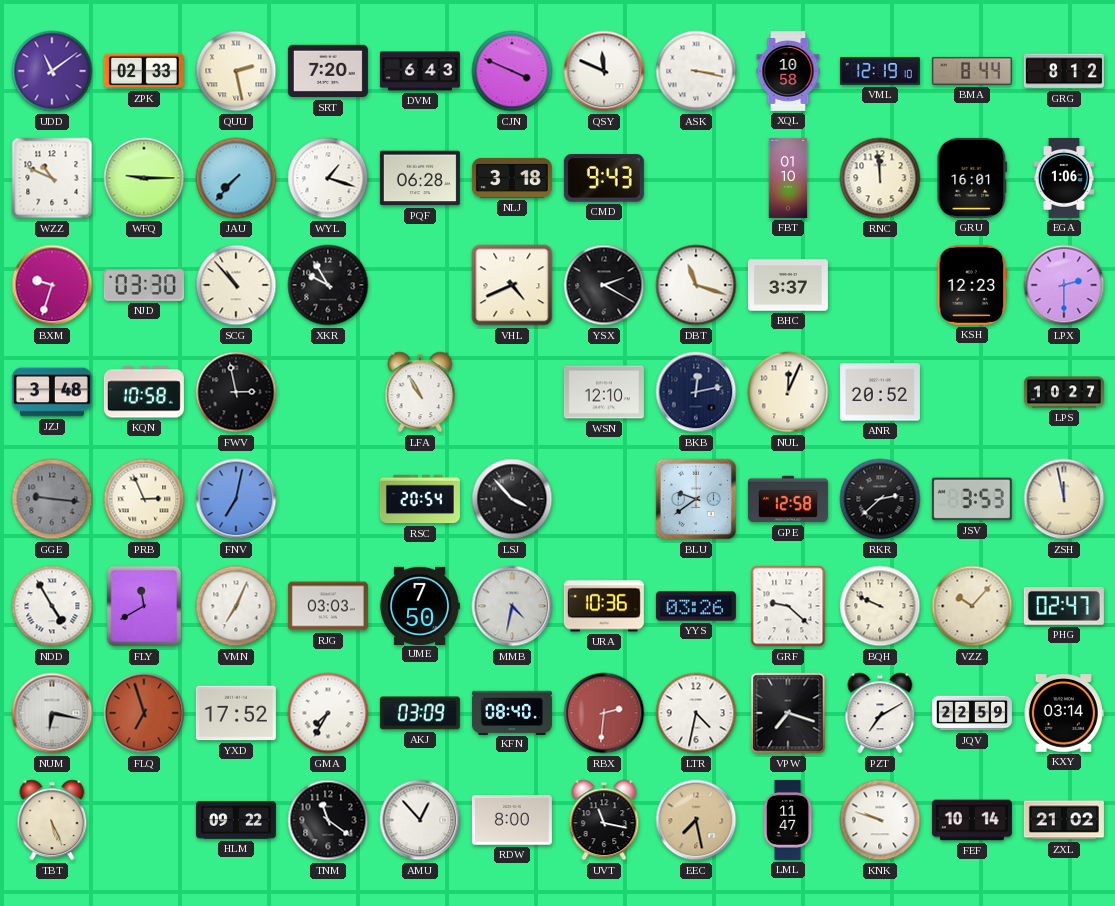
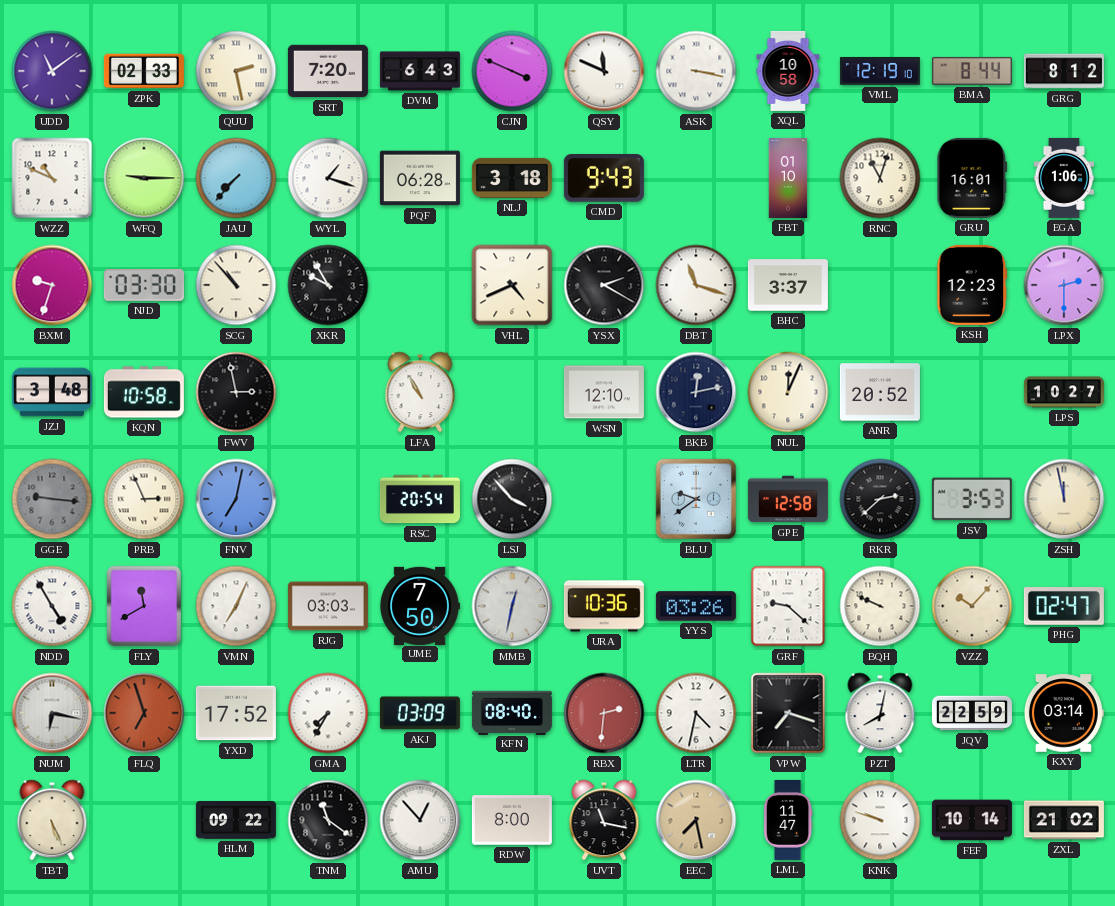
RNC: 11:59 -> 11:03 (880, 178)
MMB: 4:32 -> 12:32 (512, 606)
PZT: 7:10 -> 8:02 (880, 713)
